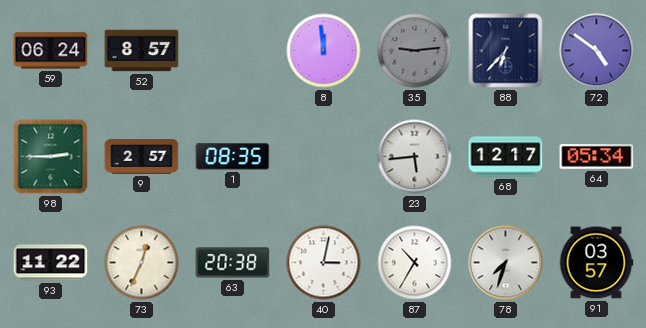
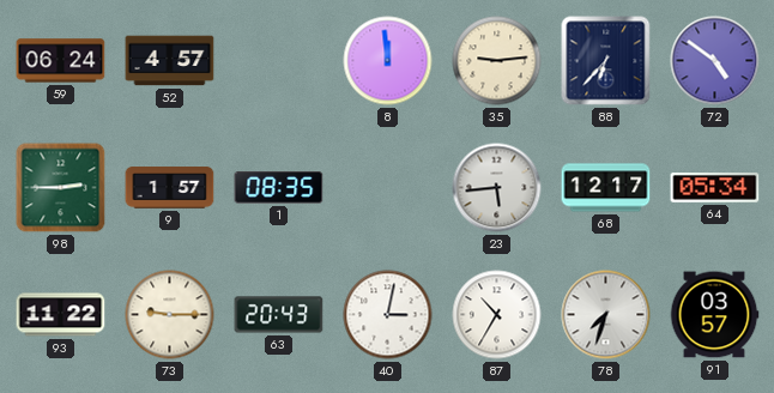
52: 8:57 -> 4:57 (170, 61)
35 dial: grey -> cream (497, 61)
9: 2:57 -> 1:57 (170, 188)
73: 12:34 -> 9:15 (170, 315)
63: 20:38 -> 20:43 (279, 315)
